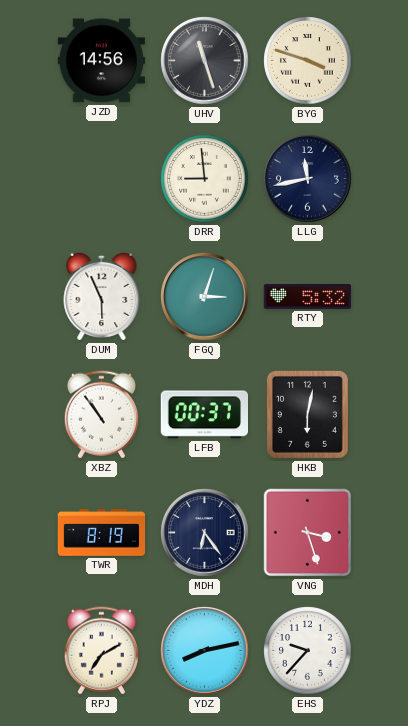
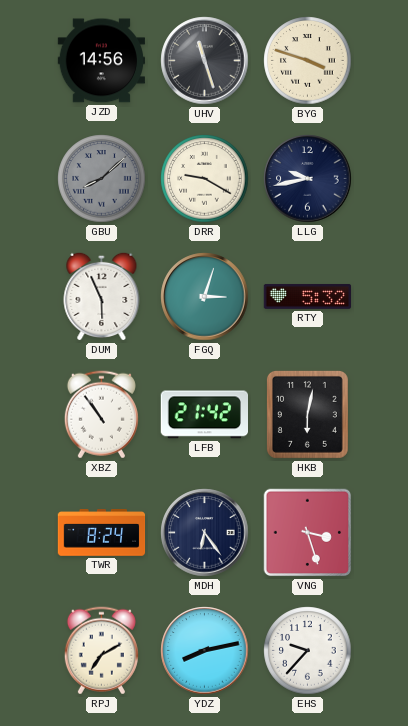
GBU: none -> 8:08 (102, 179)
DRR: 8:59 -> 9:20 (205, 179)
LLG: 11:43 -> 9:43 (308, 179)
LFB: 00:37 -> 21:42 (204, 415)
TWR: 8:19 -> 8:24 (102, 533)
